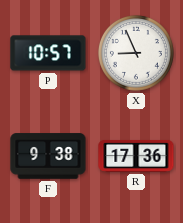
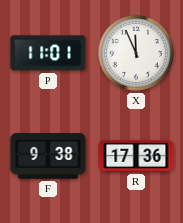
P: 10:57 -> 11:01 (48, 53)
X: 8:56 -> 11:56 (136, 53)
